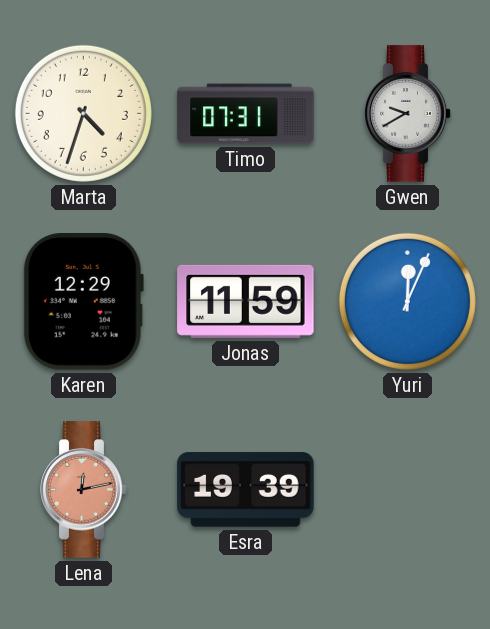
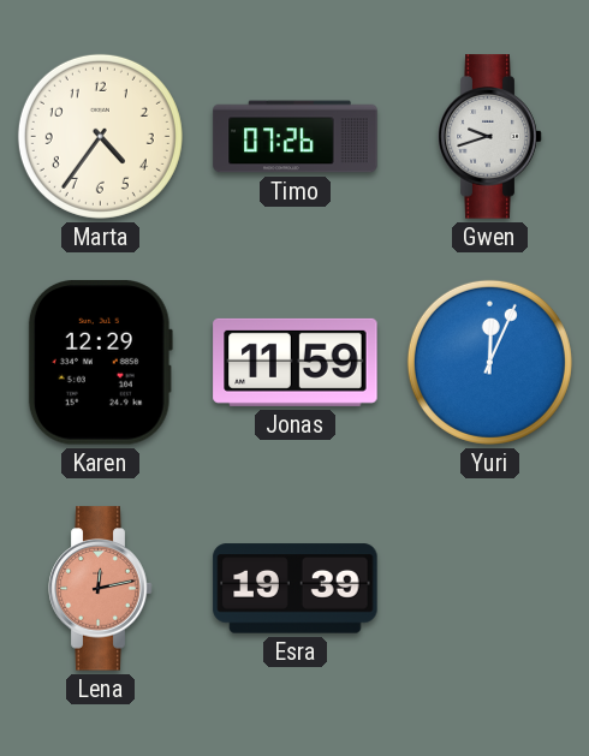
Marta: 4:33 -> 4:36 (100, 136)
Timo: 07:31 -> 07:26 (296, 137)
Gwen: 9:40 -> 9:42 (490, 137)
